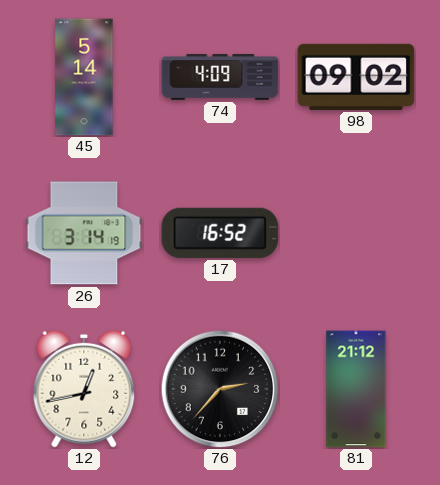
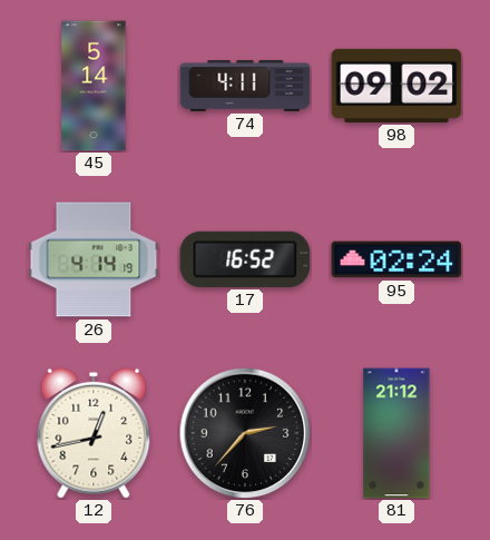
74: 4:09 -> 4:11 (245, 86)
26: 3:14 -> 4:14 (94, 259)
95: none -> 02:24 (396, 259)
